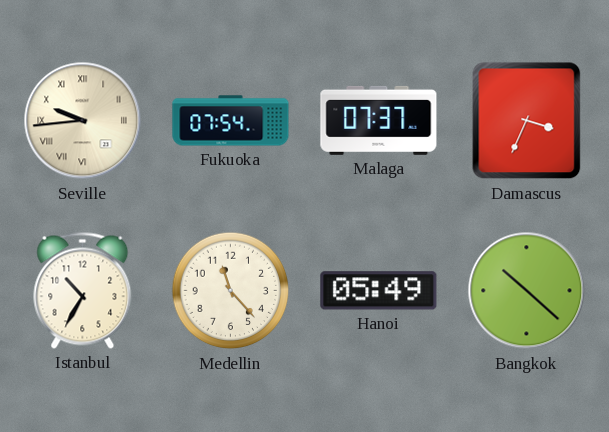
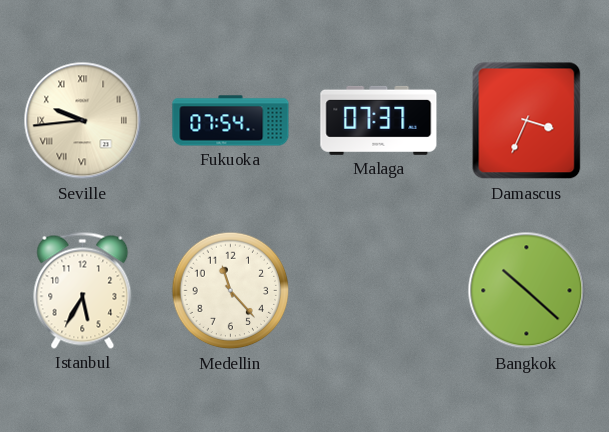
Istanbul: 10:35 -> 5:35 (83, 290)
Hanoi: 05:49 -> none (379, 291)
